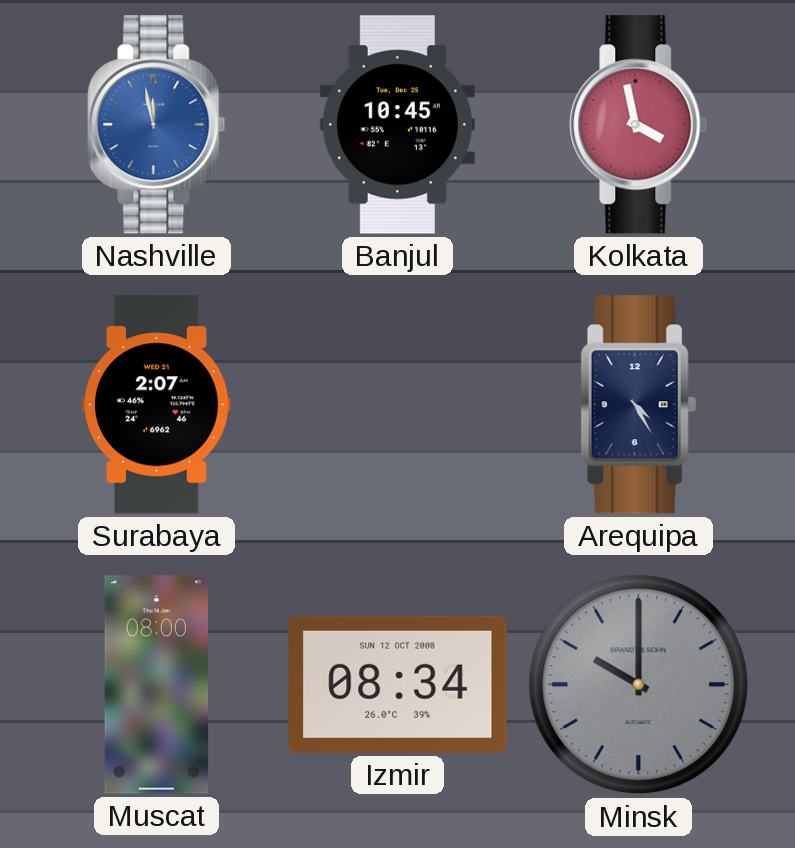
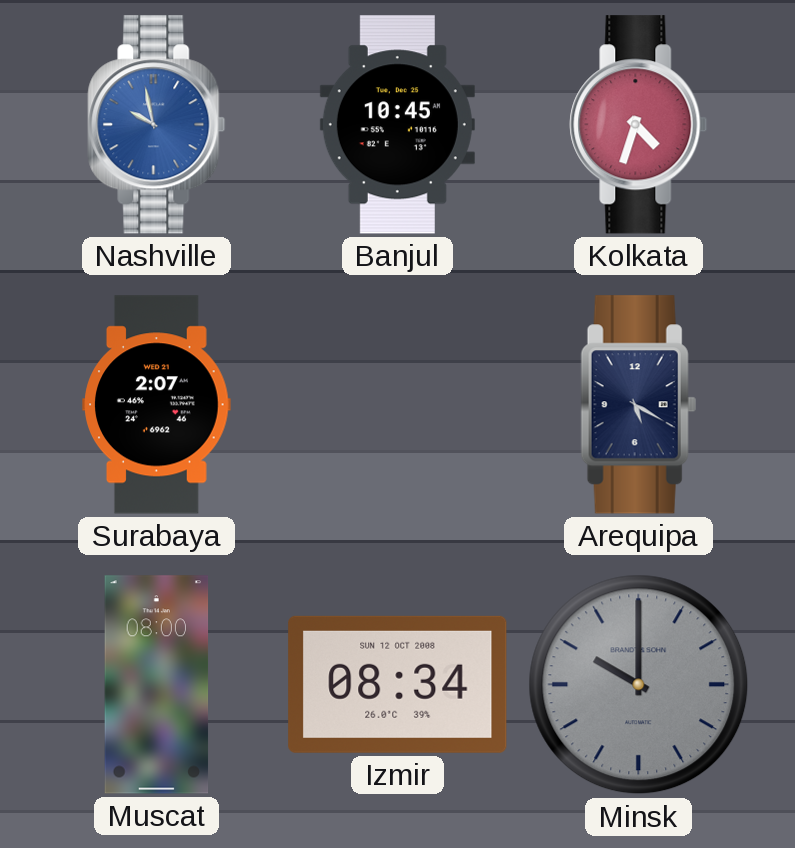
Nashville: 11:58 -> 9:58 (157, 125)
Kolkata: 3:58 -> 4:33 (639, 125)
Arequipa: 4:25 -> 5:20 (638, 405)
